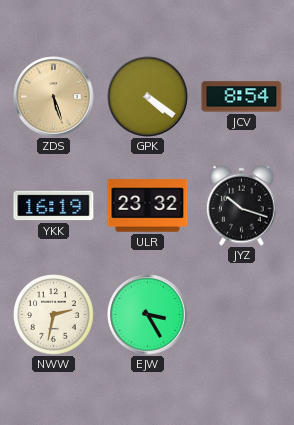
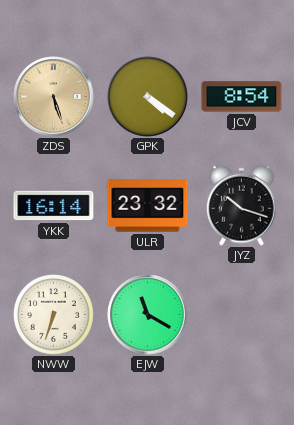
YKK: 16:19 -> 16:14 (54, 206)
NWW: 2:32 -> 6:33 (54, 315)
EJW: 3:25 -> 11:20 (148, 315)
